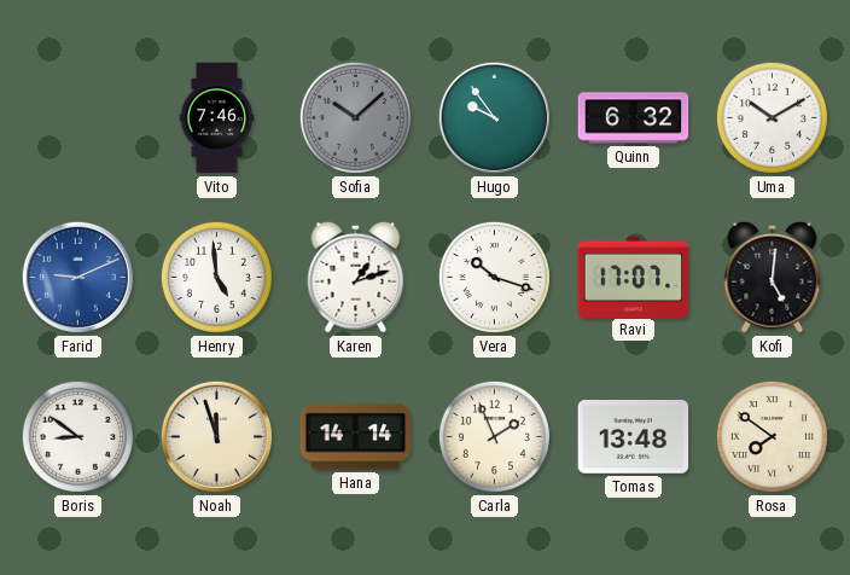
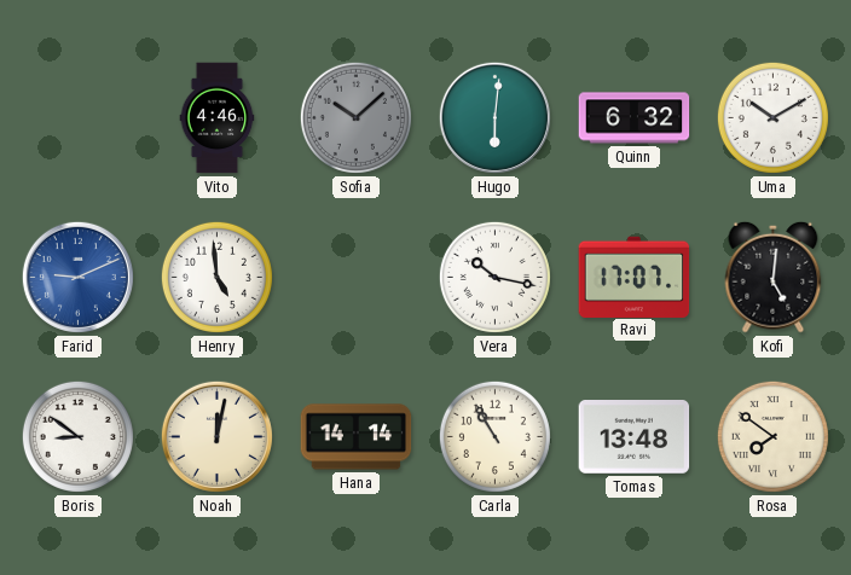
Vito: 7:46 -> 4:46 (218, 118)
Hugo: 9:54 -> 6:01 (494, 117)
Karen: 1:12 -> none (356, 277)
Vera: 10:18 -> 10:17 (494, 277)
Noah: 11:57 -> 12:02 (216, 436)
Carla: 1:56 -> 10:55 (494, 436)
